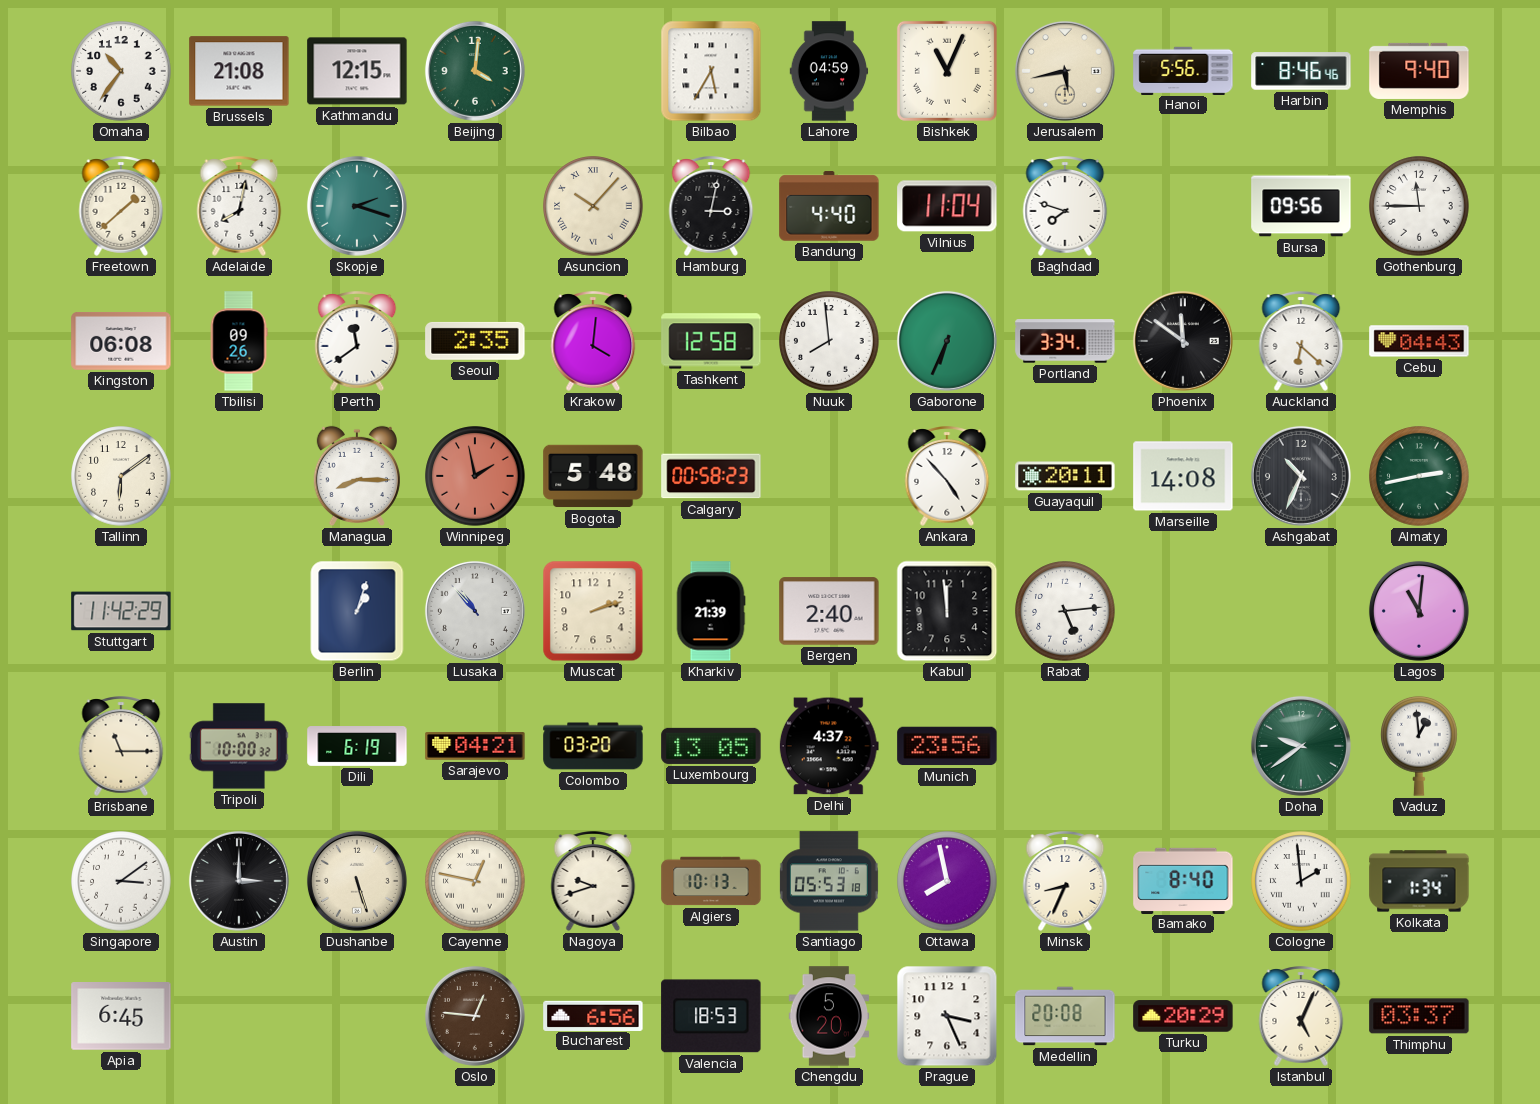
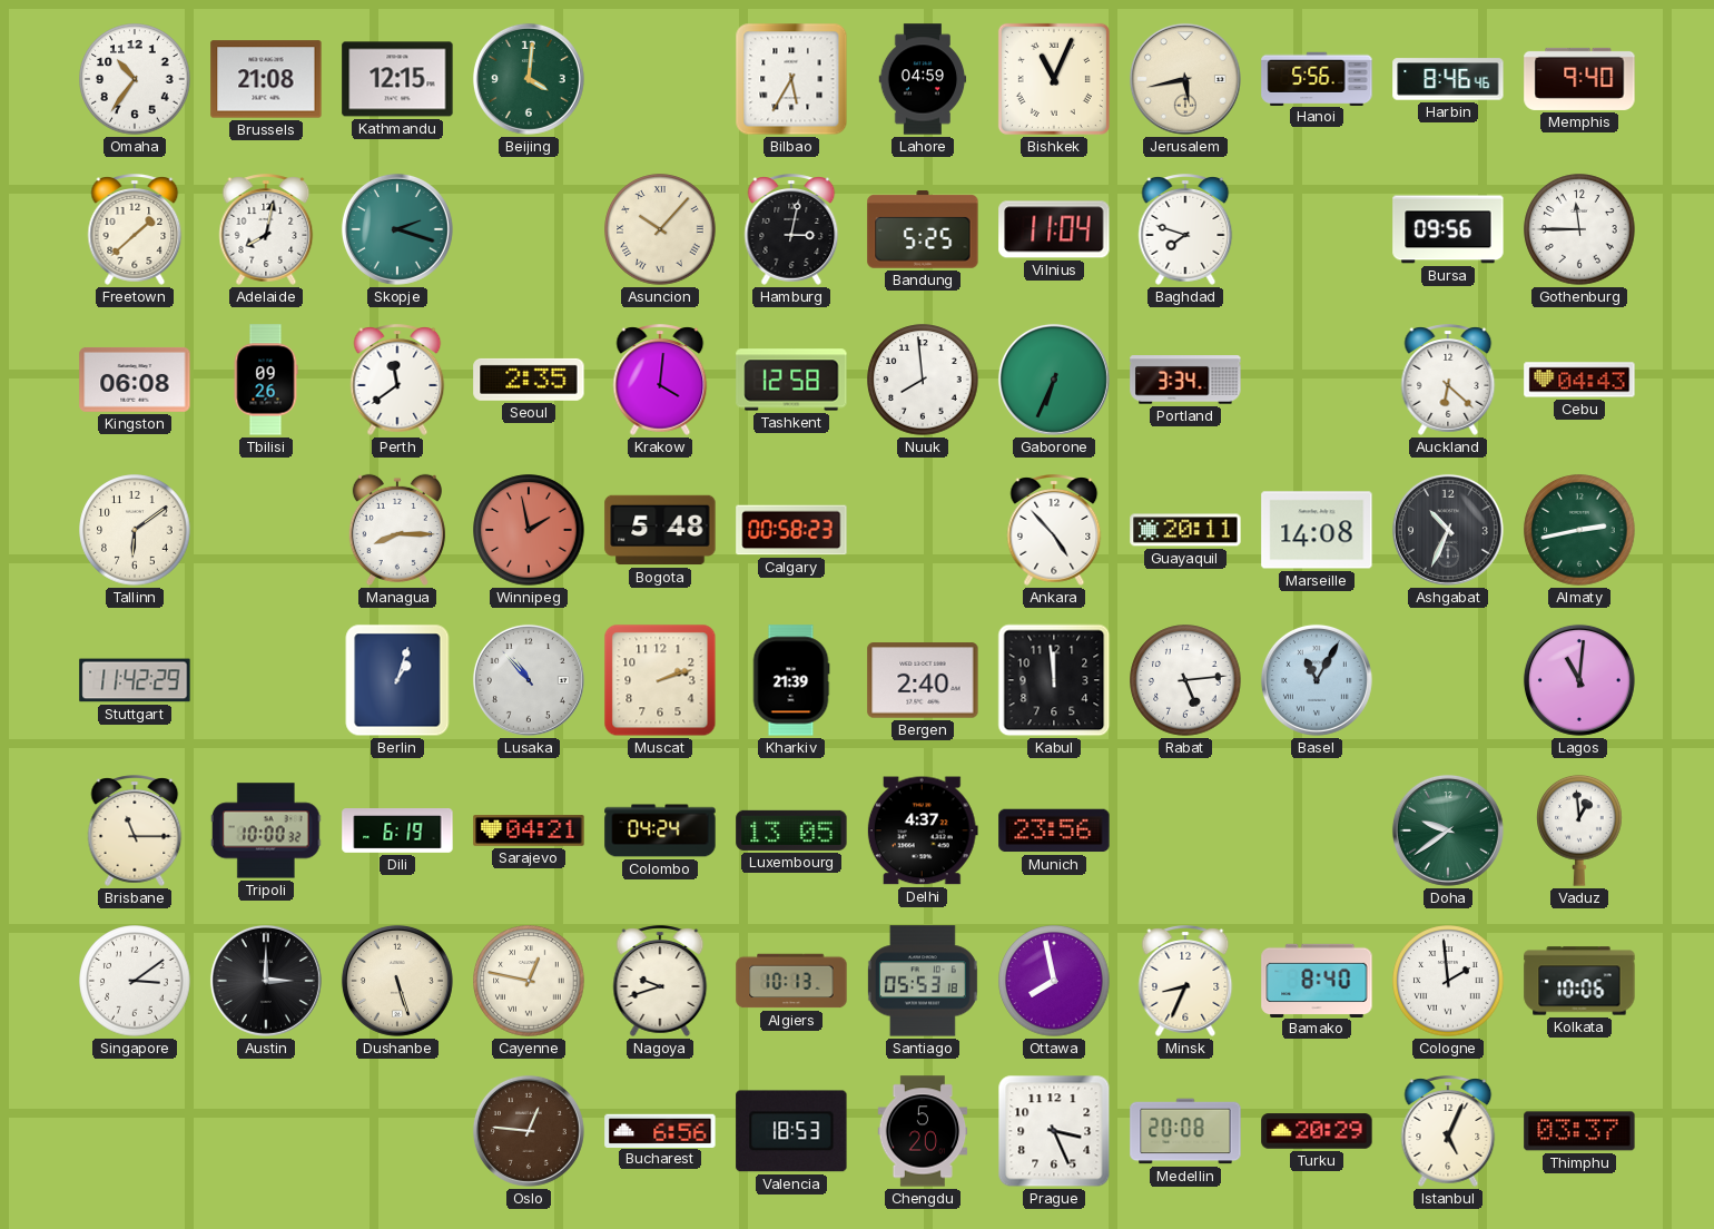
Bandung: 4:40 -> 5:25 (923, 229)
Phoenix: 11:51 -> none (1183, 341)
Basel: none -> 11:05 (1317, 680)
Colombo: 03:20 -> 04:24 (660, 830)
Kolkata: 1:34 -> 10:06 (1579, 981)
Apia: 6:45 -> none (121, 1017)
